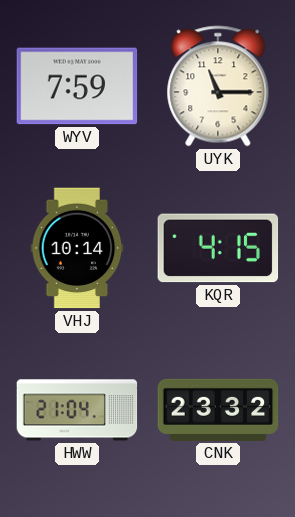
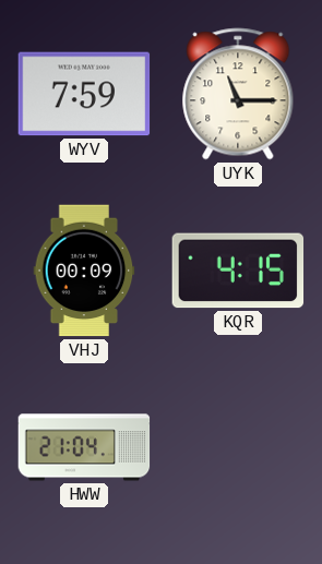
VHJ: 10:14 -> 00:09 (84, 271)
CNK: 23:32 -> none (218, 410)
